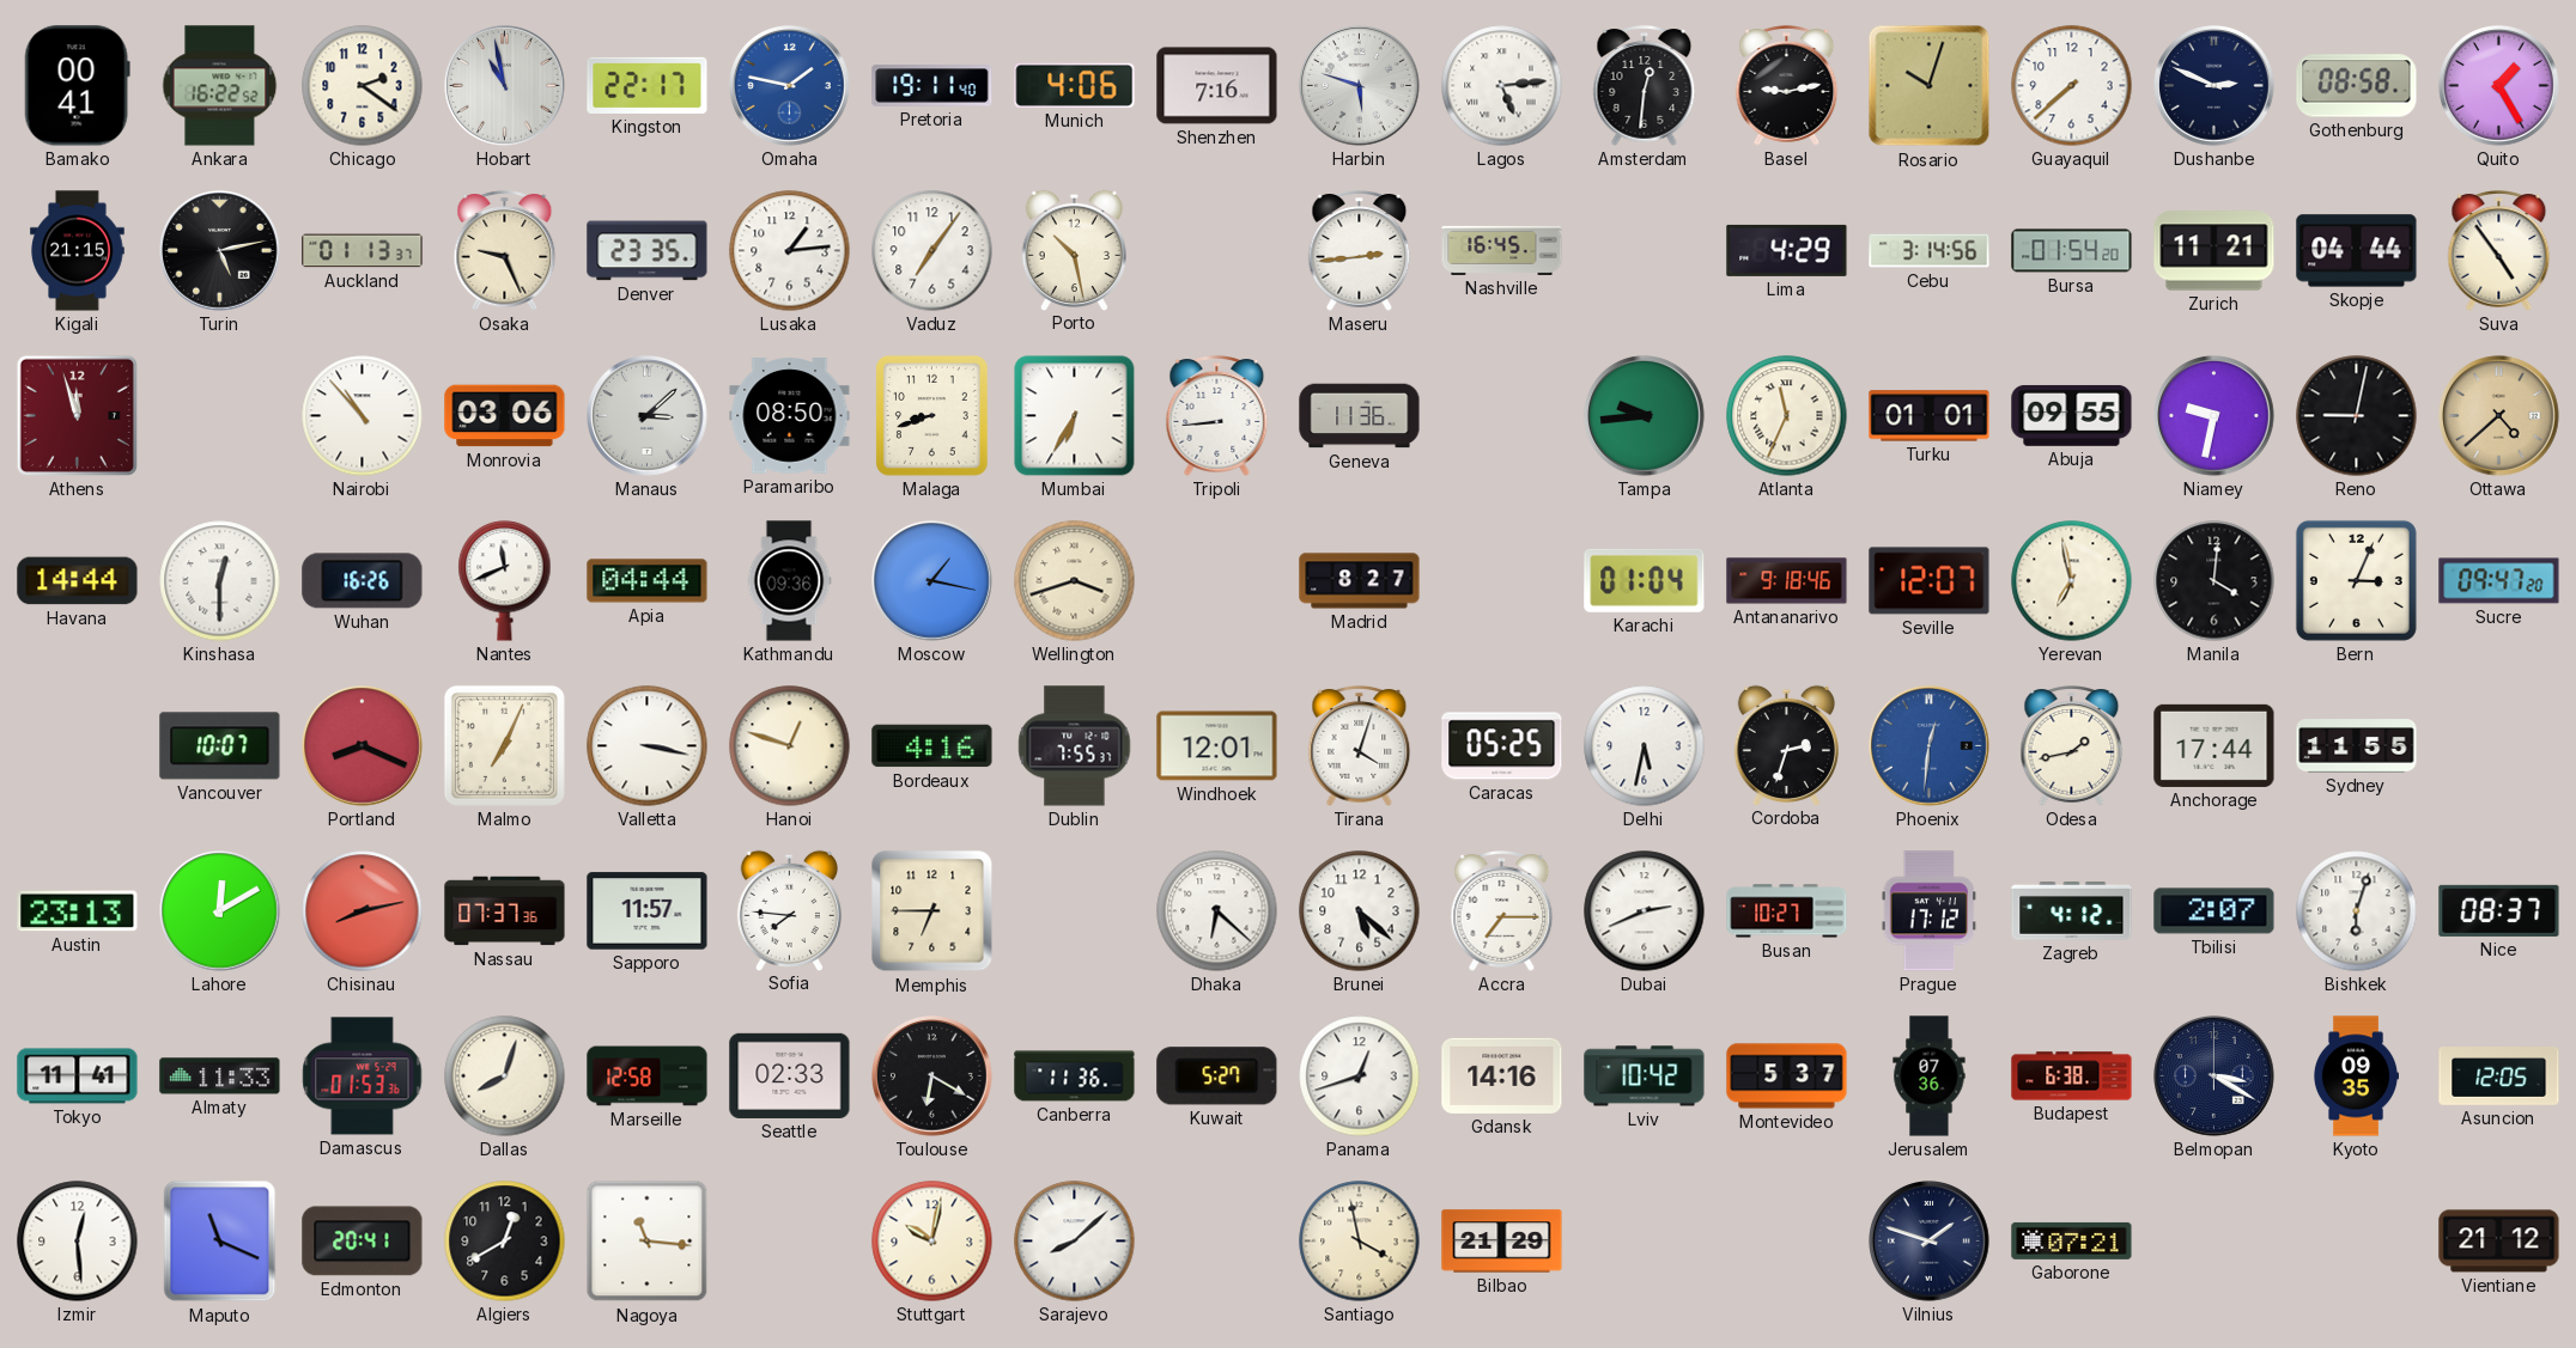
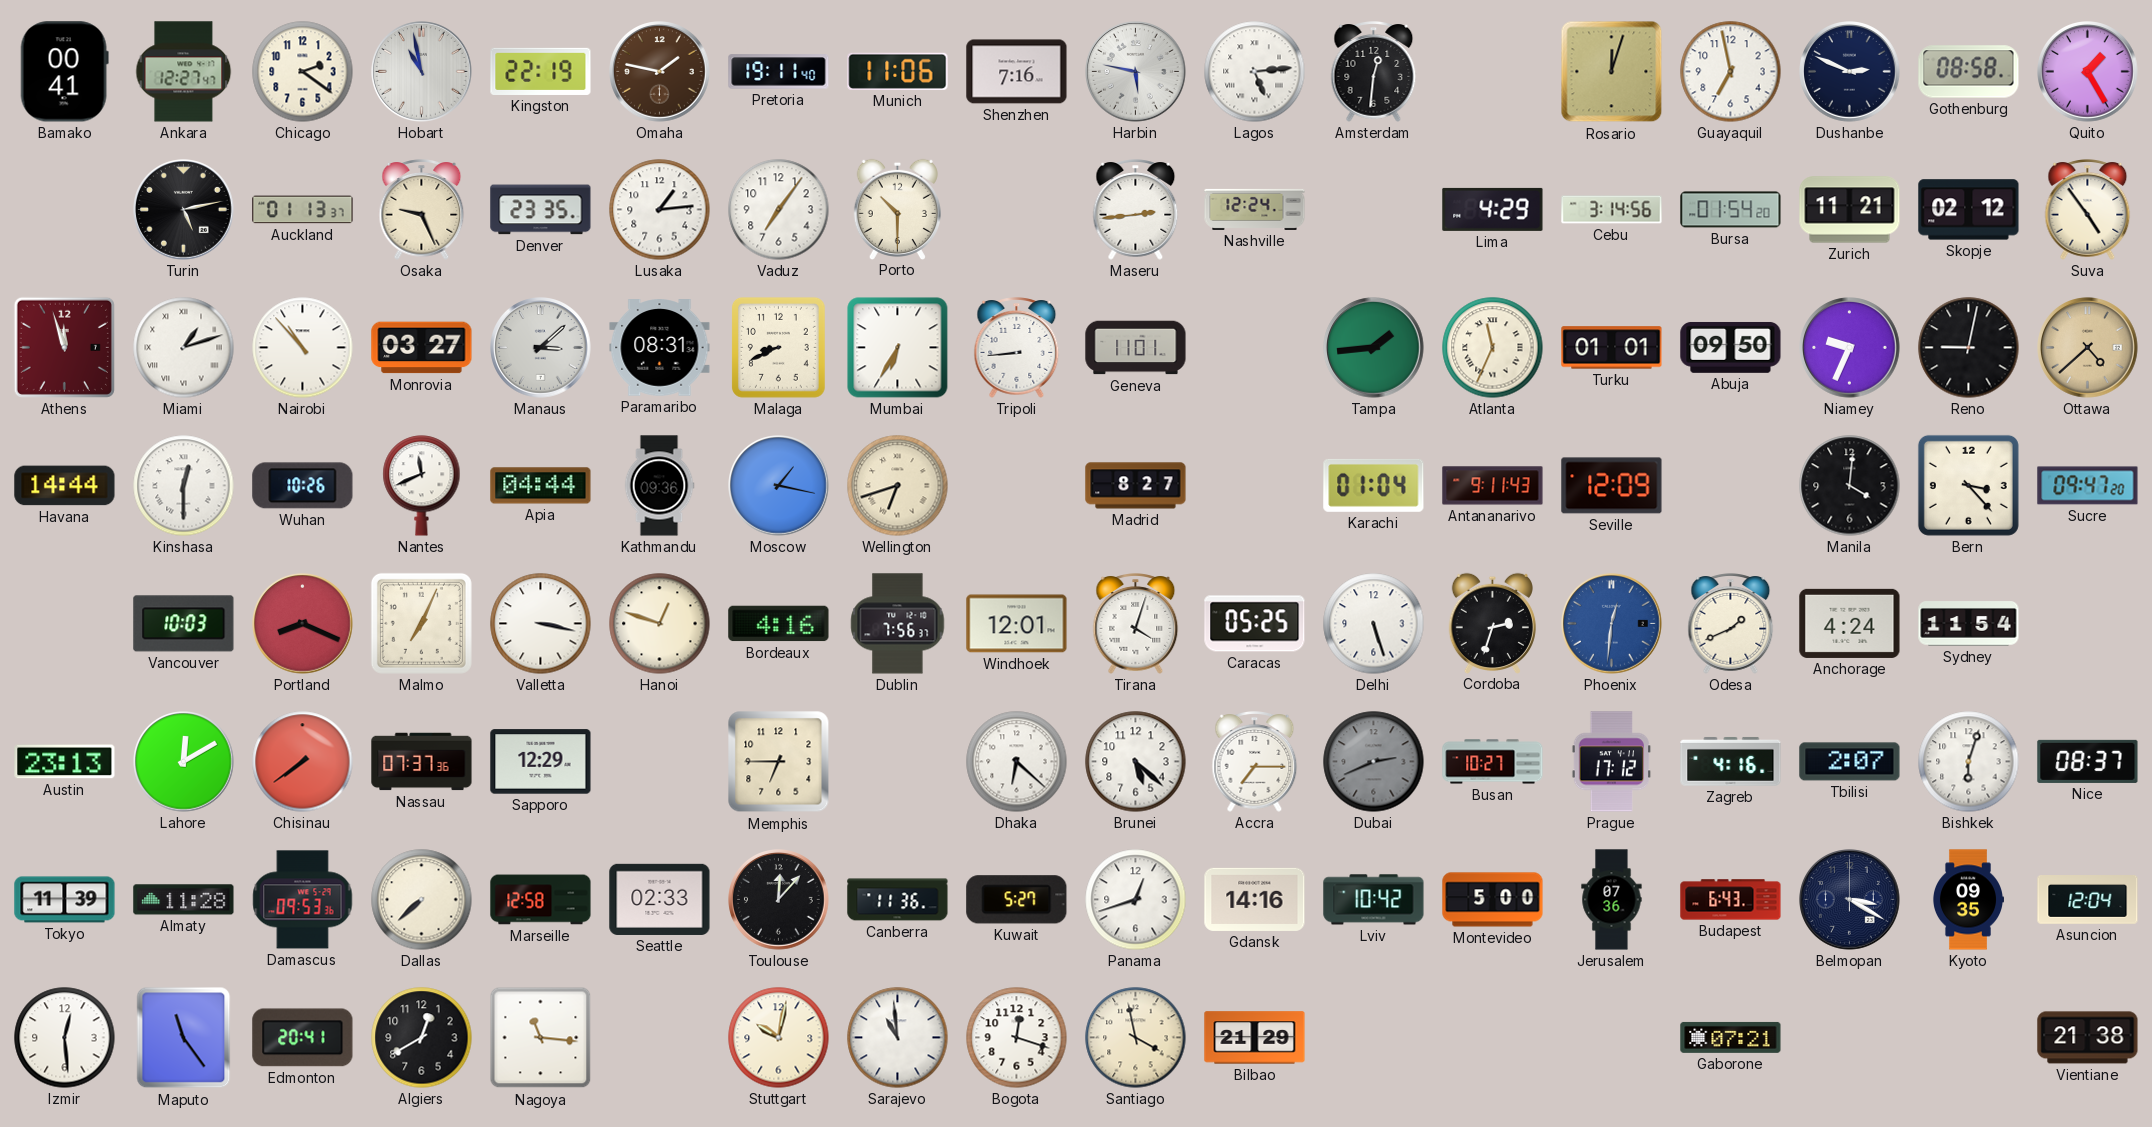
Ankara: 16:22 -> 12:27 (184, 72)
Kingston: 22:17 -> 22:19 (541, 71)
Omaha dial: blue -> brown (660, 72)
Munich: 4:06 -> 11:06 (898, 71)
Harbin: 5:48 -> 5:47 (1136, 72)
Basel: 9:13 -> none (1787, 86)
Rosario: 10:03 -> 12:03 (1612, 72)
Guayaquil: 7:38 -> 6:58 (1731, 72)
Kigali: 21:15 -> none (78, 251)
Porto: 10:28 -> 10:30 (897, 209)
Nashville: 16:45 -> 12:24 (1255, 209)
Skopje: 04:44 -> 02:12 (1969, 210)
Miami: none -> 1:12 (184, 348)
Monrovia: 03:06 -> 03:27 (422, 348)
Paramaribo: 08:50 -> 08:31 (660, 348)
Malaga: 8:42 -> 8:41 (778, 347)
Geneva: 11:36 -> 11:01 (1136, 348)
Tampa: 9:44 -> 1:44 (1374, 348)
Abuja: 09:55 -> 09:50 (1731, 347)
Niamey: 9:32 -> 9:34 (1850, 348)
Wuhan: 16:26 -> 10:26 (303, 486)
Wellington: 3:42 -> 6:42 (898, 486)
Antananarivo: 9:18 -> 9:11 (1493, 486)
Seville: 12:07 -> 12:09 (1612, 486)
Yerevan: 6:58 -> none (2072, 581)
Bern: 3:04 -> 3:23 (1968, 485)
Vancouver: 10:07 -> 10:03 (184, 624)
Dublin: 7:55 -> 7:56 (898, 624)
Delhi: 5:32 -> 5:27 (1374, 624)
Odesa: 1:43 -> 1:41 (1731, 624)
Anchorage: 17:44 -> 4:24 (1850, 623)
Sydney: 11:55 -> 11:54 (1969, 624)
Chisinau: 8:13 -> 7:39 (303, 762)
Sapporo: 11:57 -> 12:29 (541, 762)
Sofia: 7:46 -> none (789, 910)
Dubai dial: white -> grey (1374, 762)
Zagreb: 4:12 -> 4:16 (1731, 762)
Tokyo: 11:41 -> 11:39 (65, 900)
Almaty: 11:33 -> 11:28 (184, 900)
Damascus: 01:53 -> 09:53 (303, 900)
Dallas: 8:03 -> 7:38 (422, 900)
Toulouse: 6:20 -> 12:07 (779, 900)
Montevideo: 5:37 -> 5:00 (1493, 900)
Budapest: 6:38 -> 6:43 (1731, 900)
Asuncion: 12:05 -> 12:04 (2088, 900)
Maputo: 11:19 -> 11:24 (184, 1038)
Sarajevo: 8:08 -> 10:59 (898, 1038)
Bogota: none -> 12:18 (1017, 1038)
Vilnius: 1:48 -> none (1930, 1242)
Vientiane: 21:12 -> 21:38 (2088, 1038)
